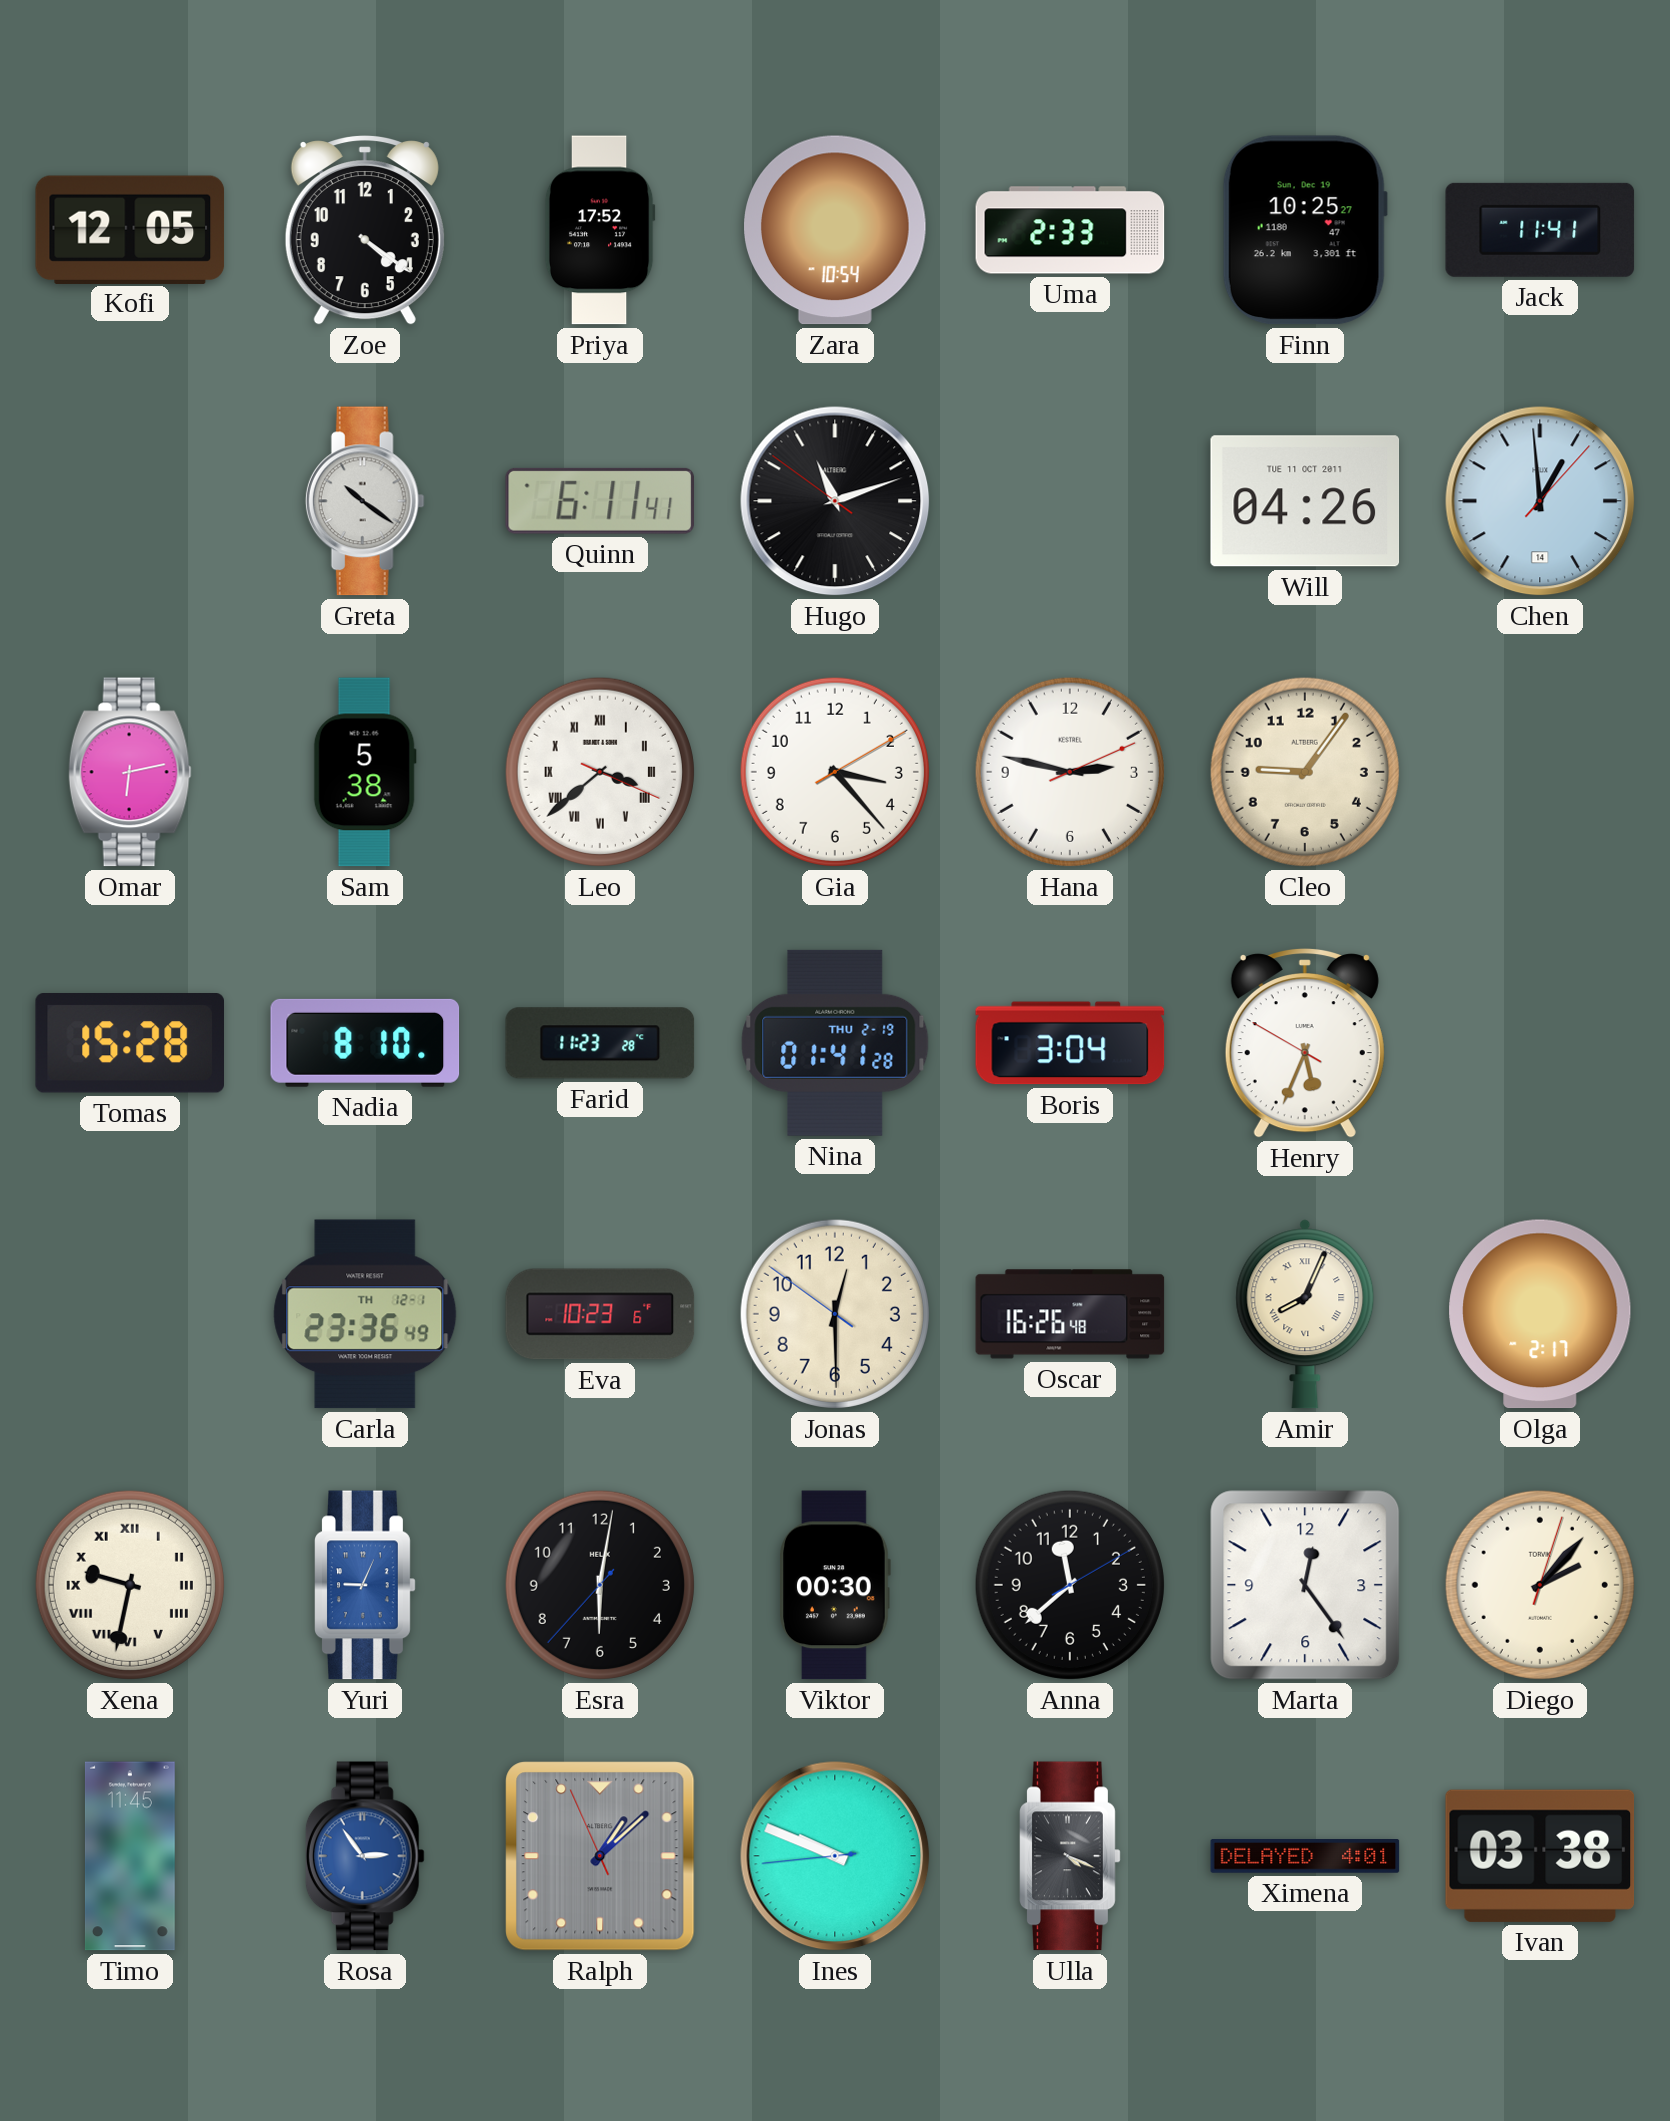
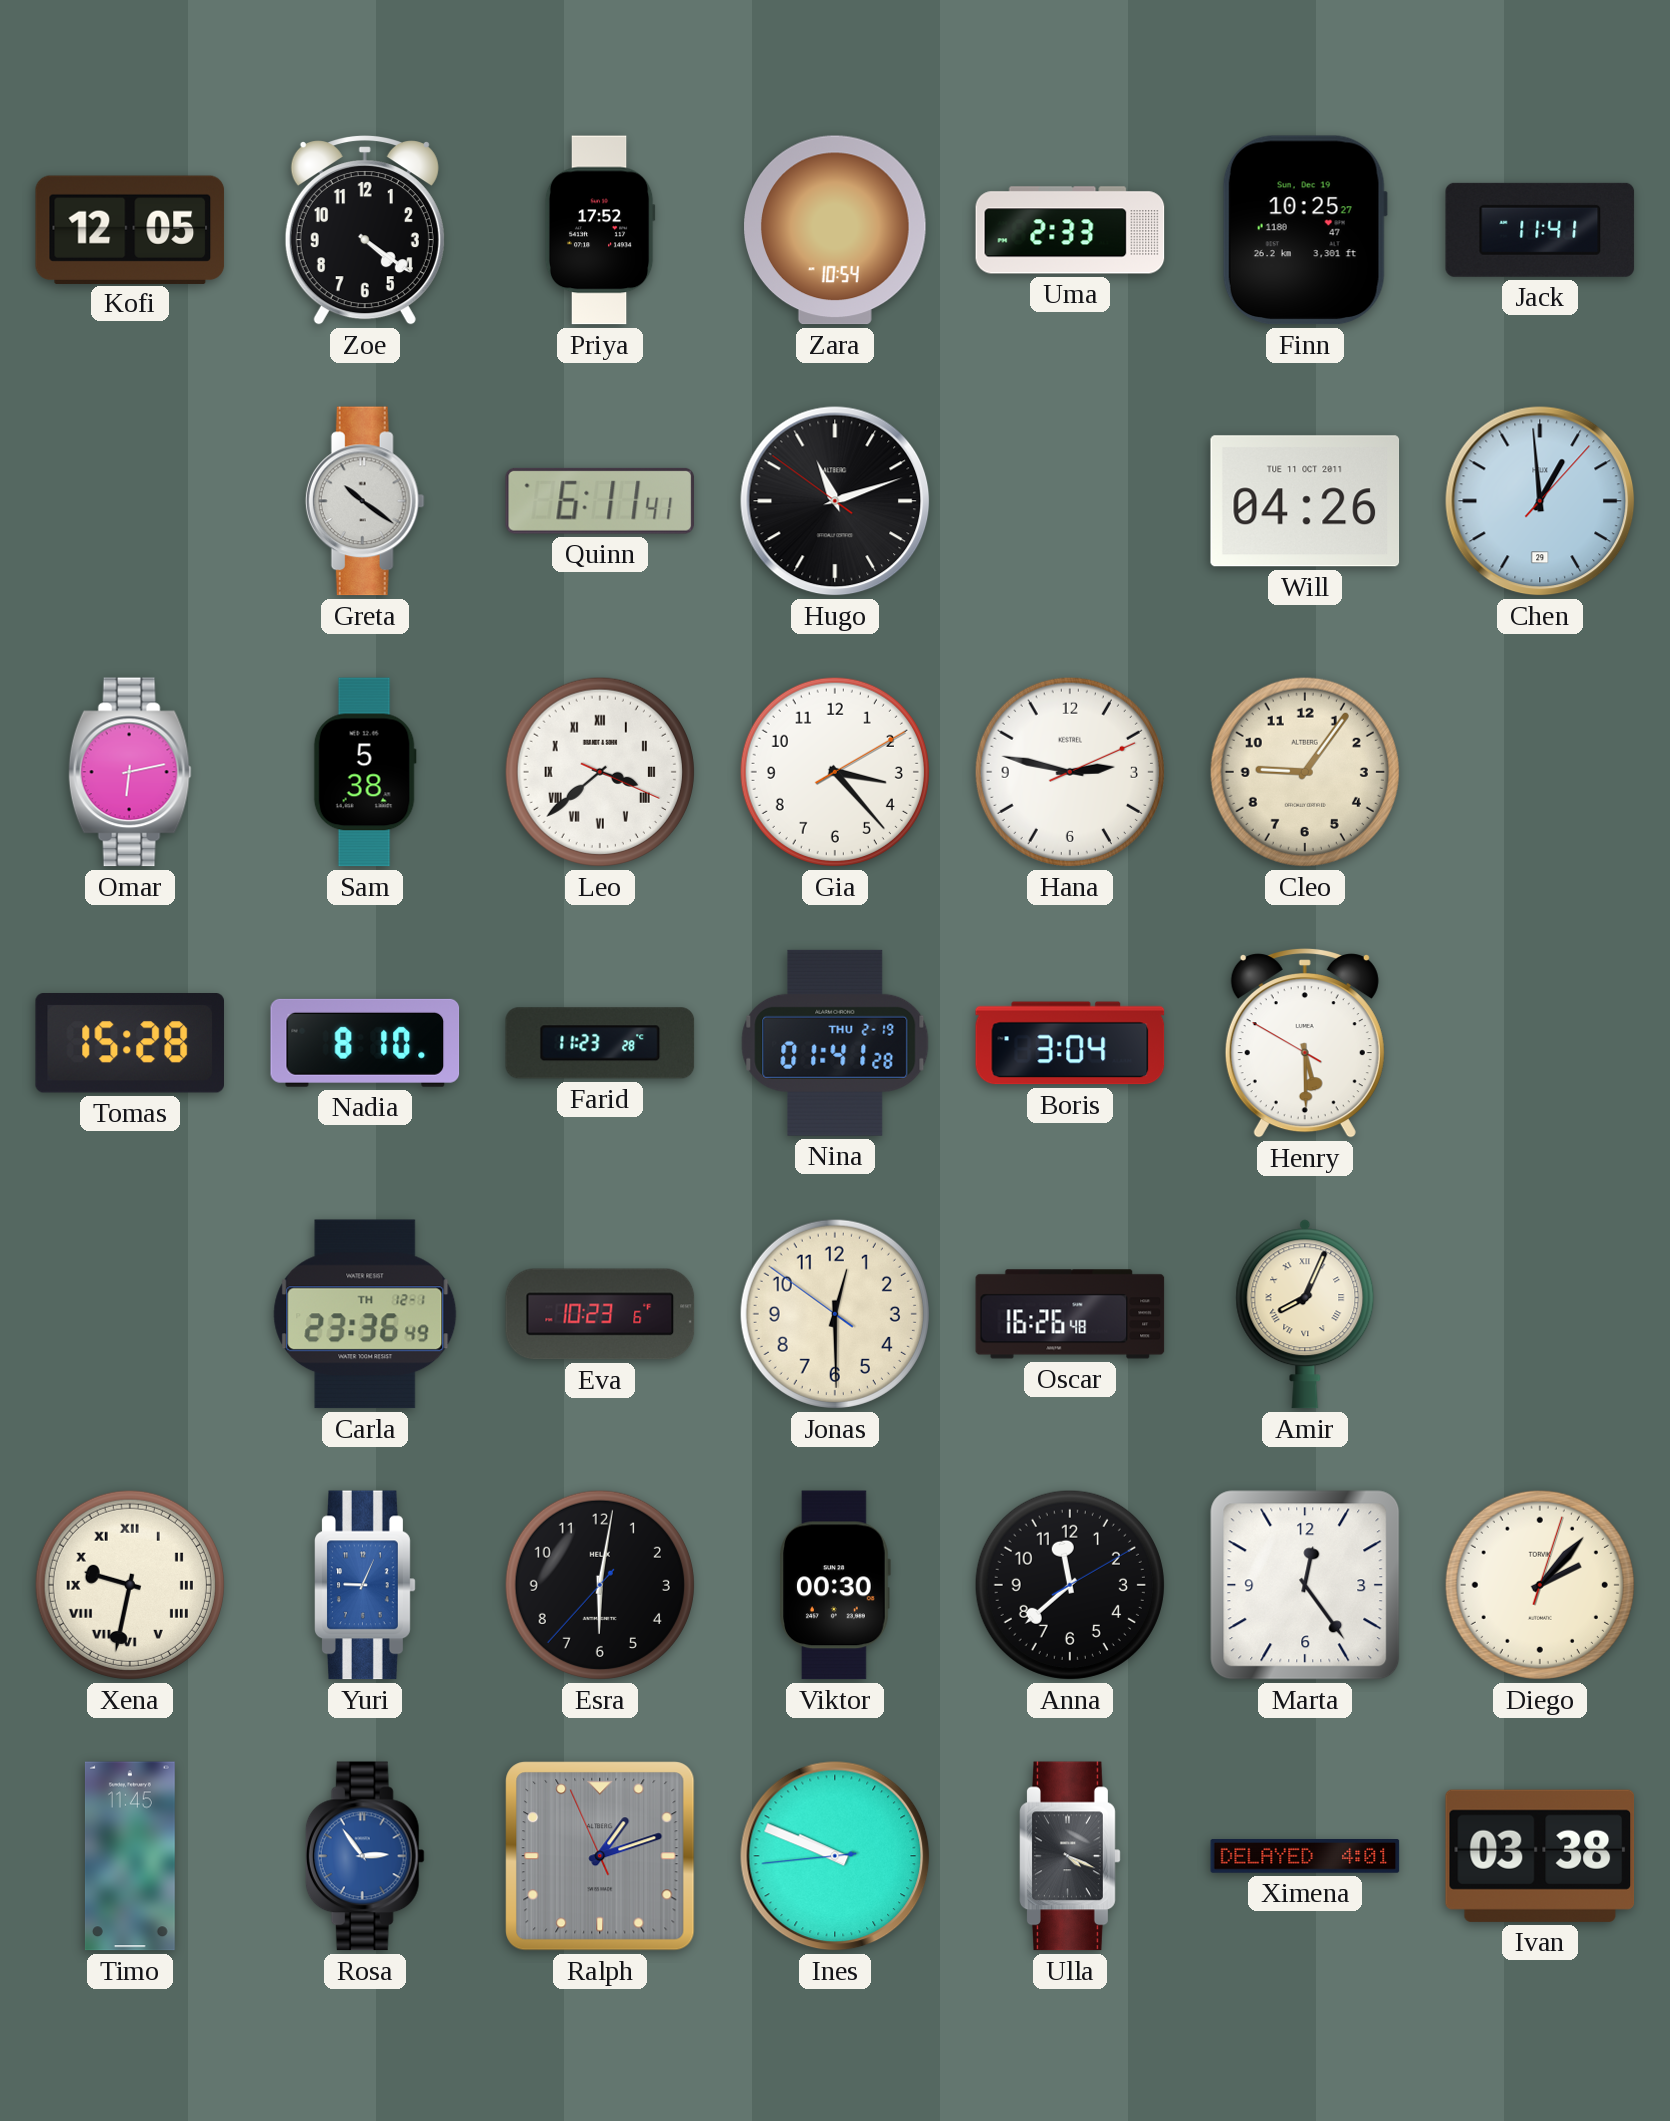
Chen date: 14 -> 29 (1540, 501)
Henry: 5:33 -> 5:29 (1305, 1044)
Olga: 2:17 -> none (1540, 1314)
Ralph: 1:07 -> 1:11 (600, 1856)
